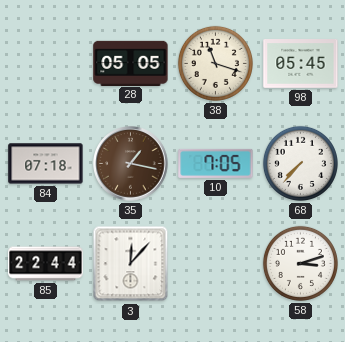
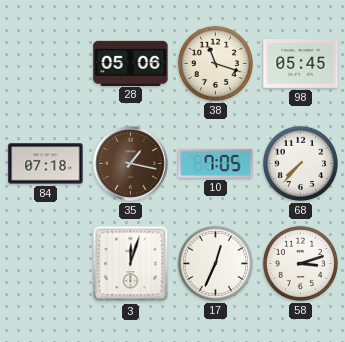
28: 05:05 -> 05:06 (131, 63)
85: 22:44 -> none (46, 264)
3: 12:07 -> 12:03 (131, 264)
17: none -> 12:34 (215, 263)
